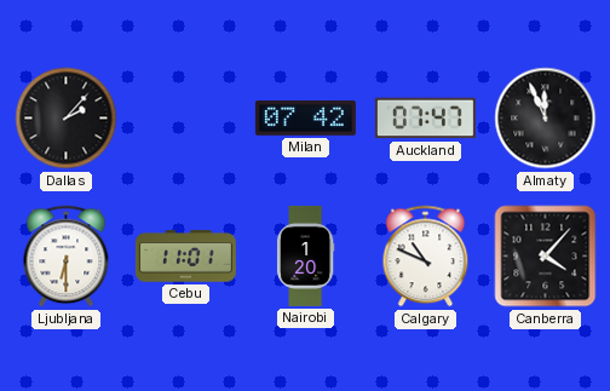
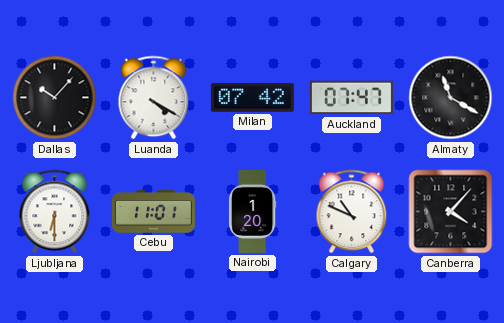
Dallas: 2:07 -> 10:07 (55, 98)
Luanda: none -> 4:20 (154, 98)
Almaty: 11:56 -> 11:20 (451, 98)
